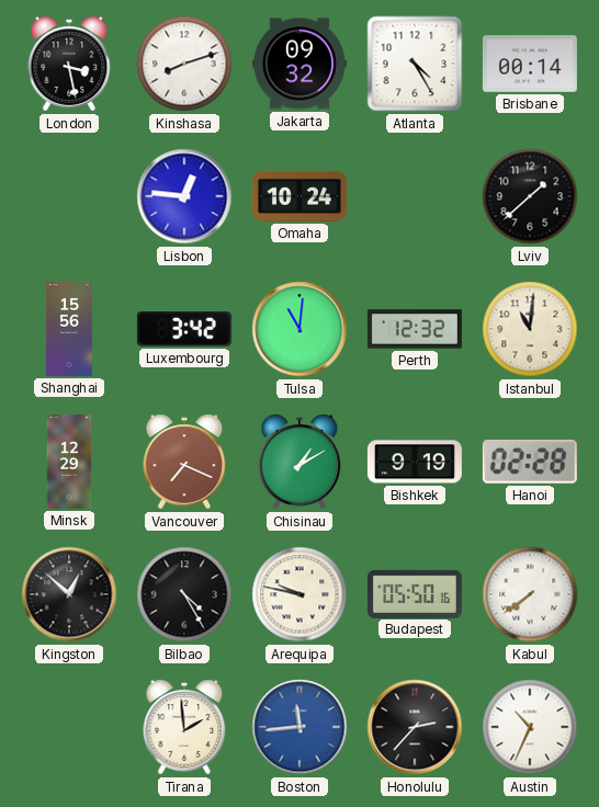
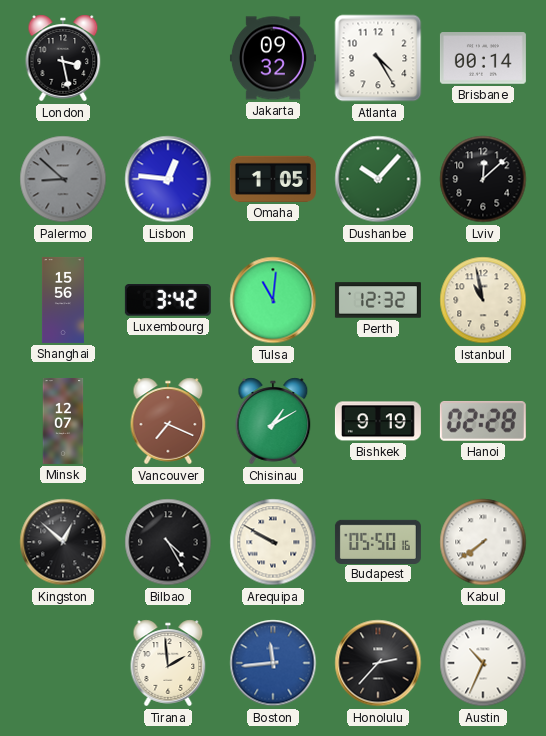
Kinshasa: 8:12 -> none (184, 64)
Palermo: none -> 8:52 (63, 179)
Omaha: 10:24 -> 1:05 (273, 179)
Dushanbe: none -> 10:07 (378, 179)
Lviv: 1:38 -> 12:08 (483, 179)
Istanbul: 11:01 -> 10:58 (483, 300)
Minsk: 12:29 -> 12:07 (63, 421)
Arequipa: 9:47 -> 9:50 (273, 542)
